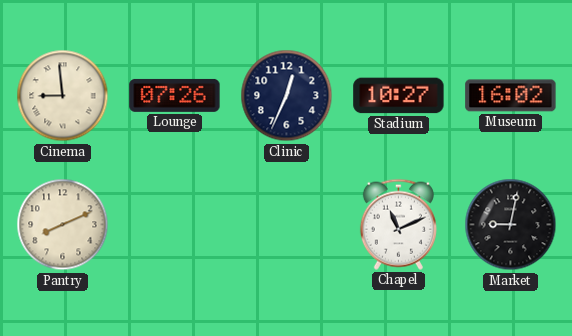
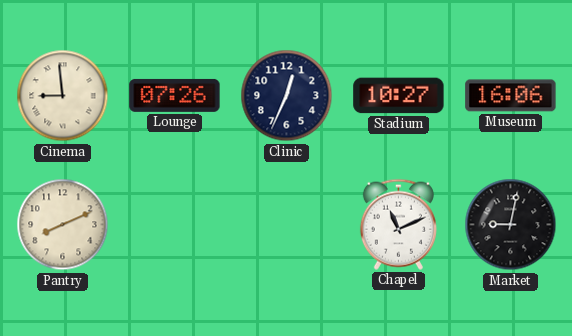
Museum: 16:02 -> 16:06 (511, 96)
